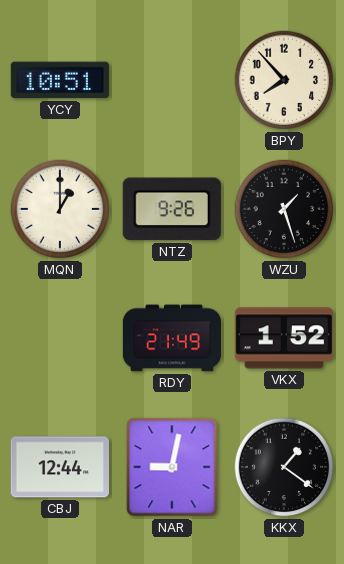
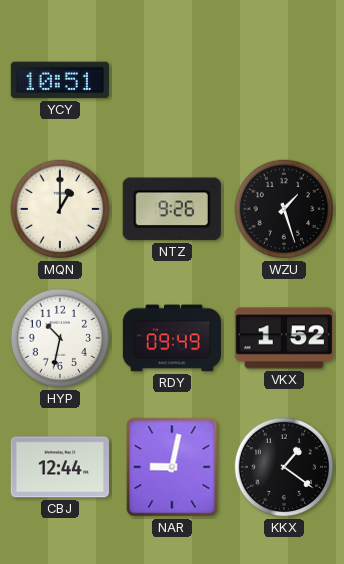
BPY: 7:53 -> none (284, 80)
HYP: none -> 10:32 (60, 338)
RDY: 21:49 -> 09:49 (171, 338)
